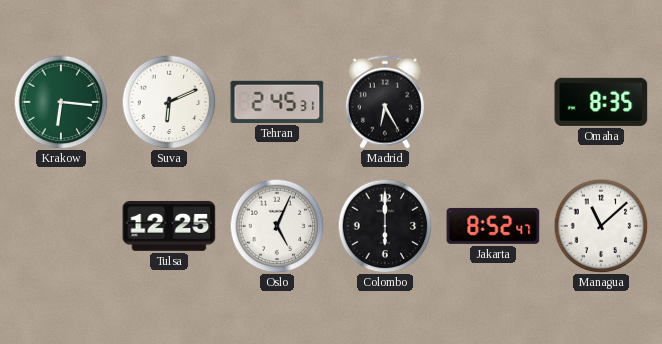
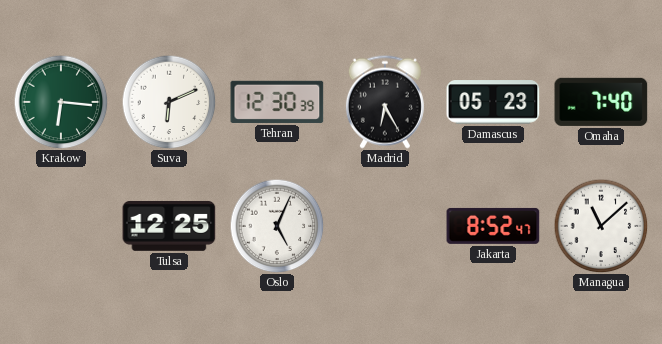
Tehran: 2:45 -> 12:30 (277, 102)
Damascus: none -> 05:23 (493, 102)
Omaha: 8:35 -> 7:40 (601, 102)
Colombo: 6:00 -> none (385, 226)
